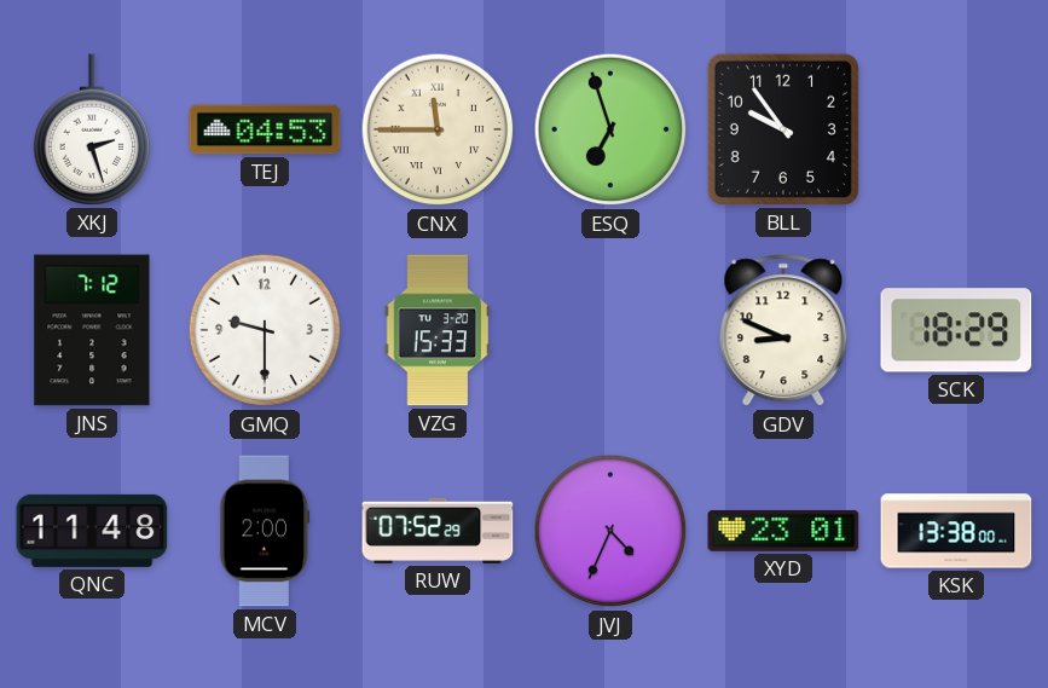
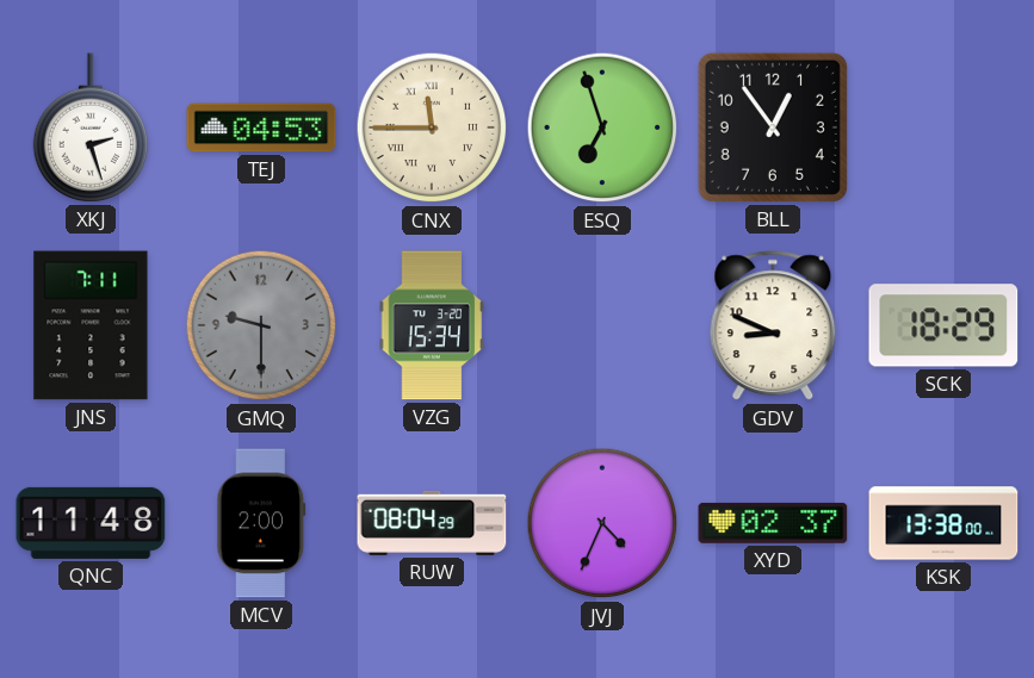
BLL: 9:54 -> 12:54 (773, 127)
JNS: 7:12 -> 7:11 (91, 325)
GMQ dial: white -> grey (261, 325)
VZG: 15:33 -> 15:34 (432, 325)
RUW: 07:52 -> 08:04 (432, 523)
XYD: 23:01 -> 02:37 (773, 523)
